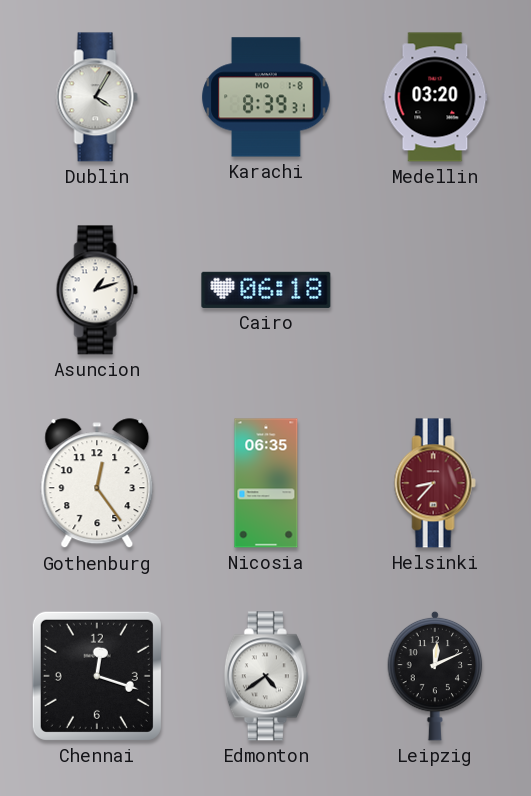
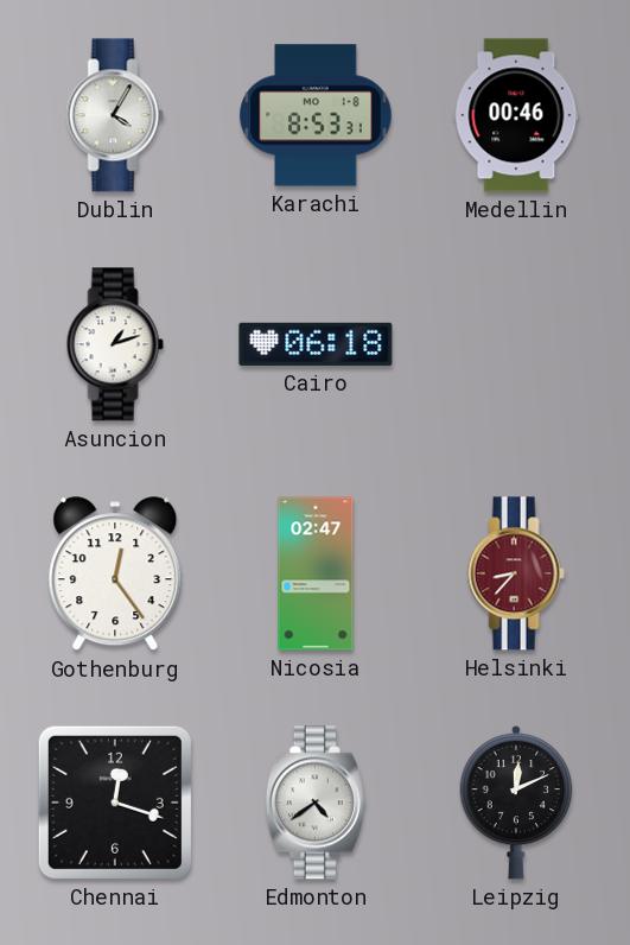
Karachi: 8:39 -> 8:53 (316, 115)
Medellin: 03:20 -> 00:46 (516, 115)
Nicosia: 06:35 -> 02:47 (316, 573)
